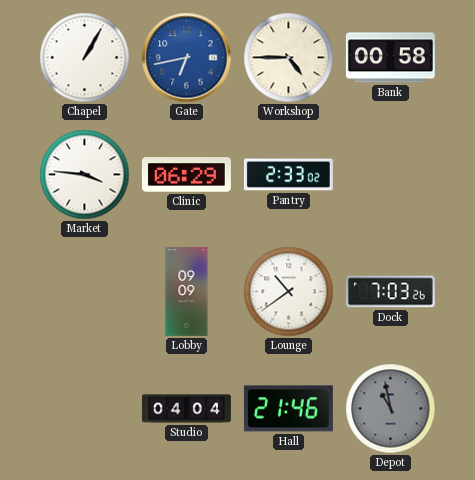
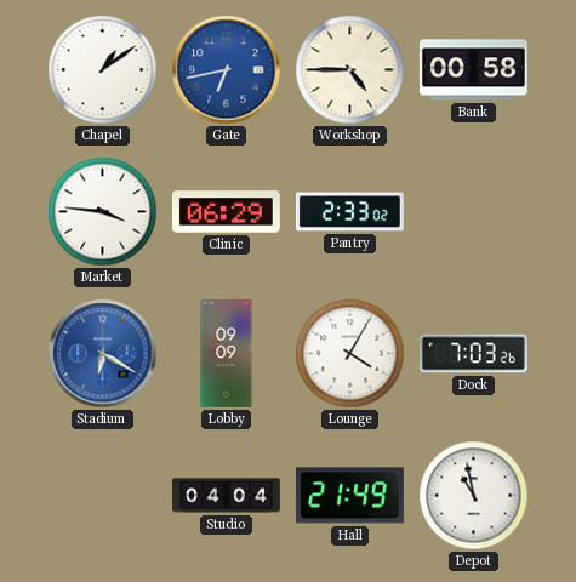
Chapel: 1:05 -> 1:09 (103, 70)
Stadium: none -> 6:20 (103, 354)
Lounge: 10:39 -> 4:05 (350, 354)
Hall: 21:46 -> 21:49 (349, 496)
Depot dial: grey -> white (474, 496)
